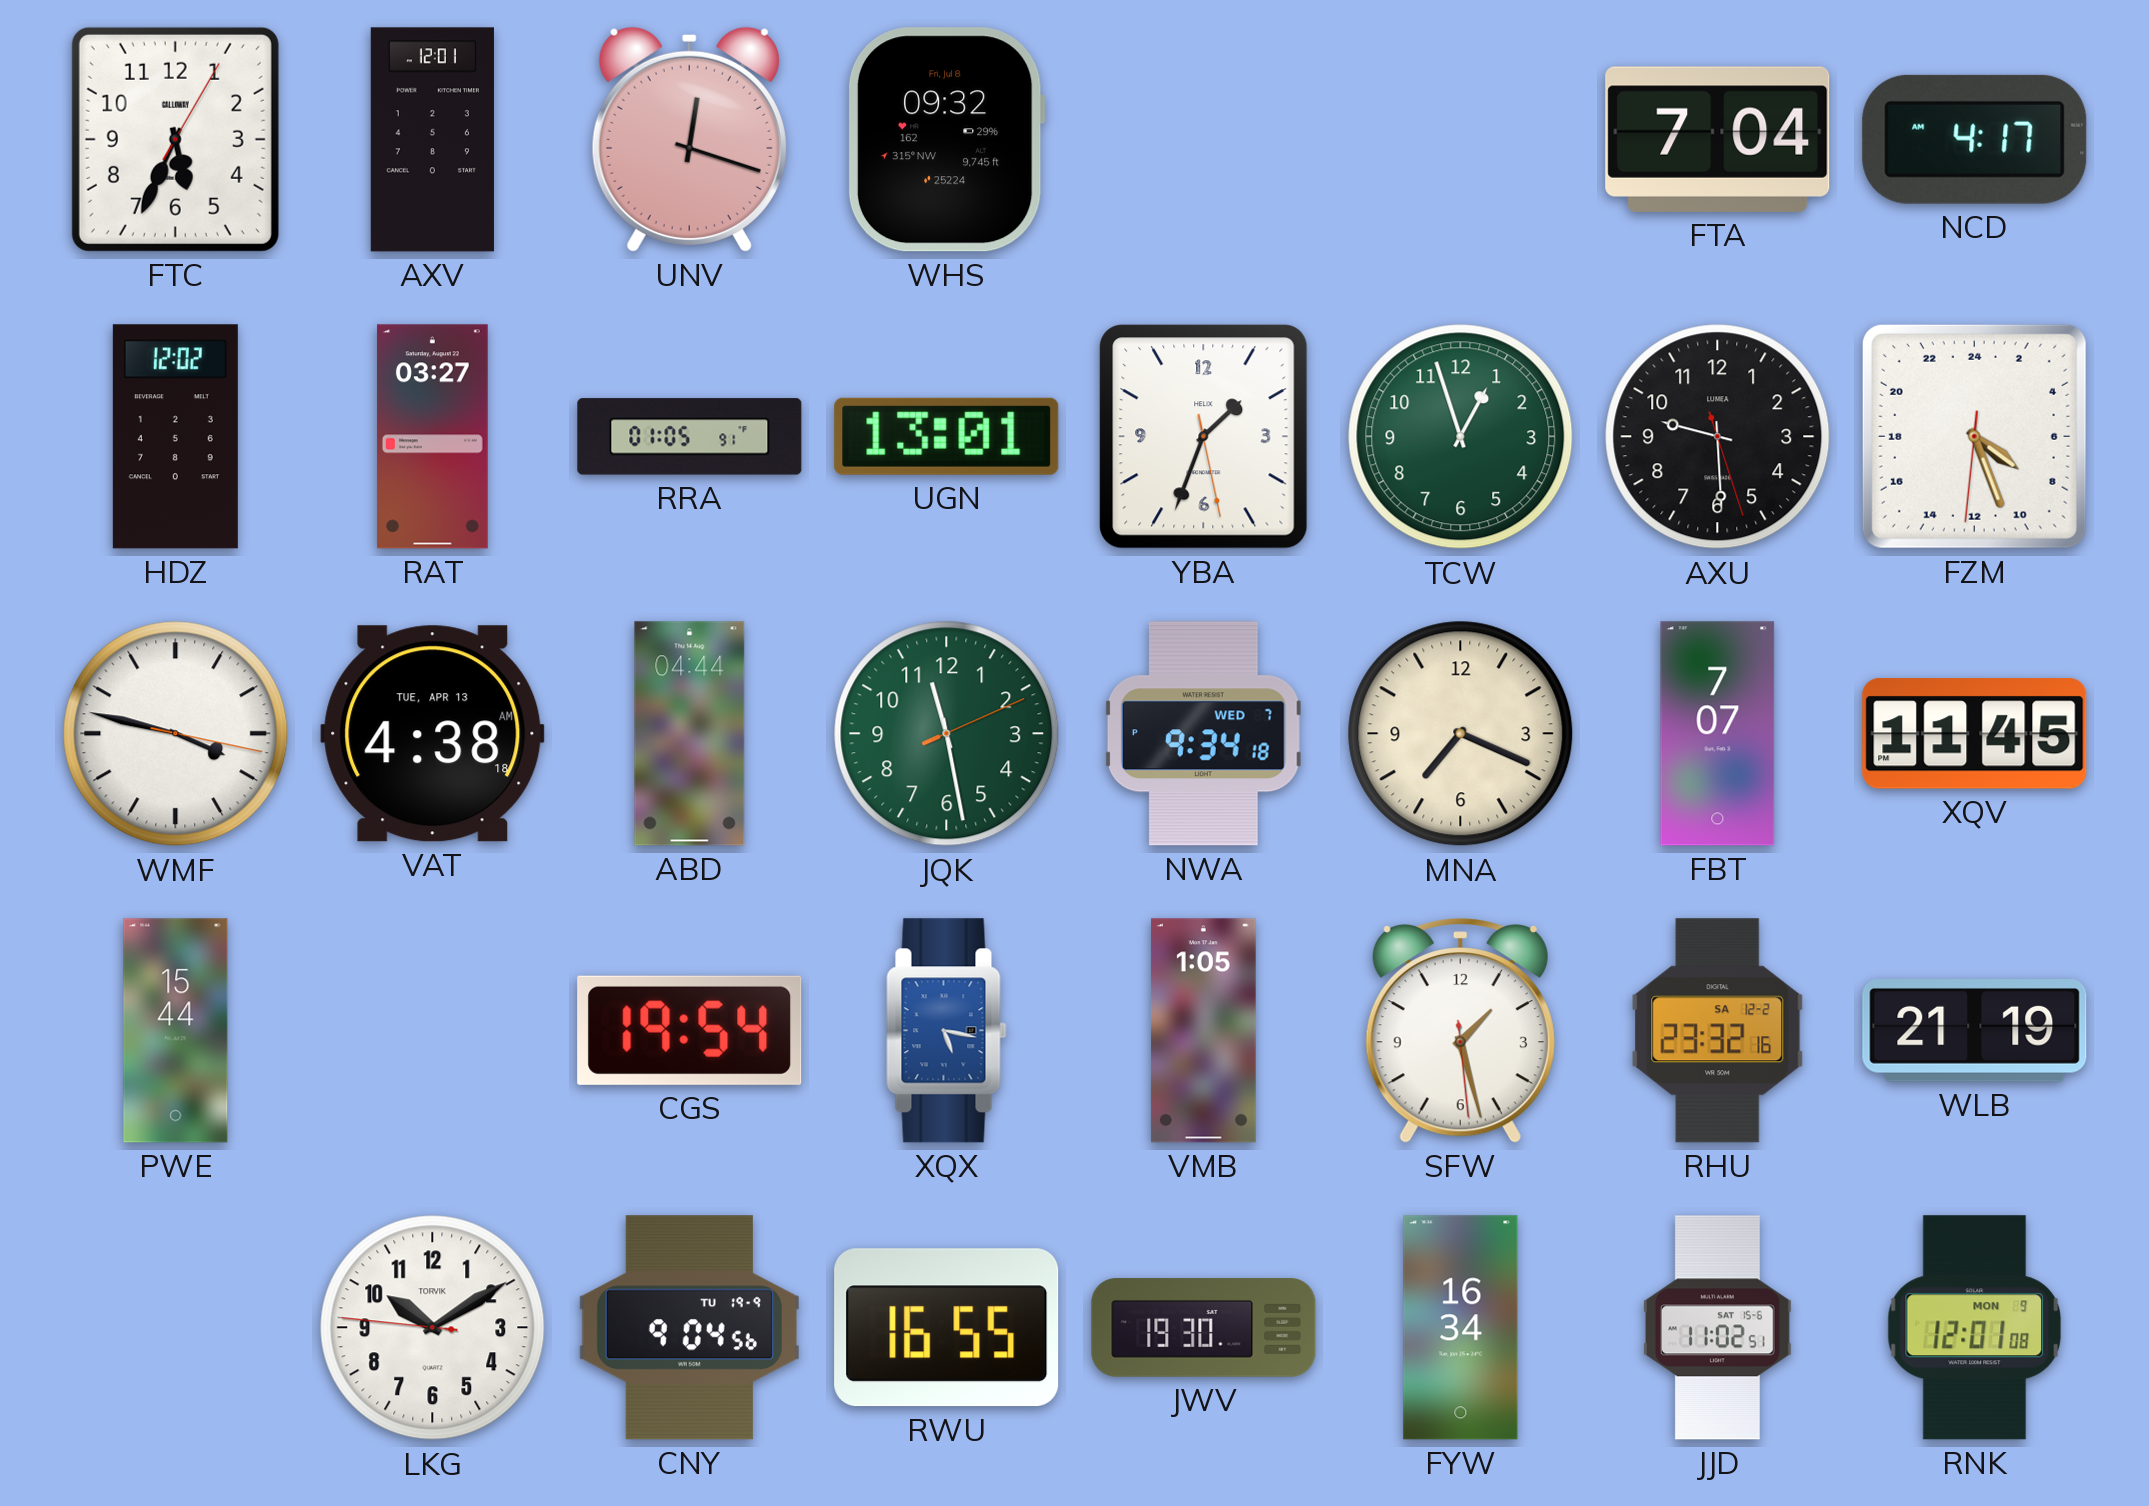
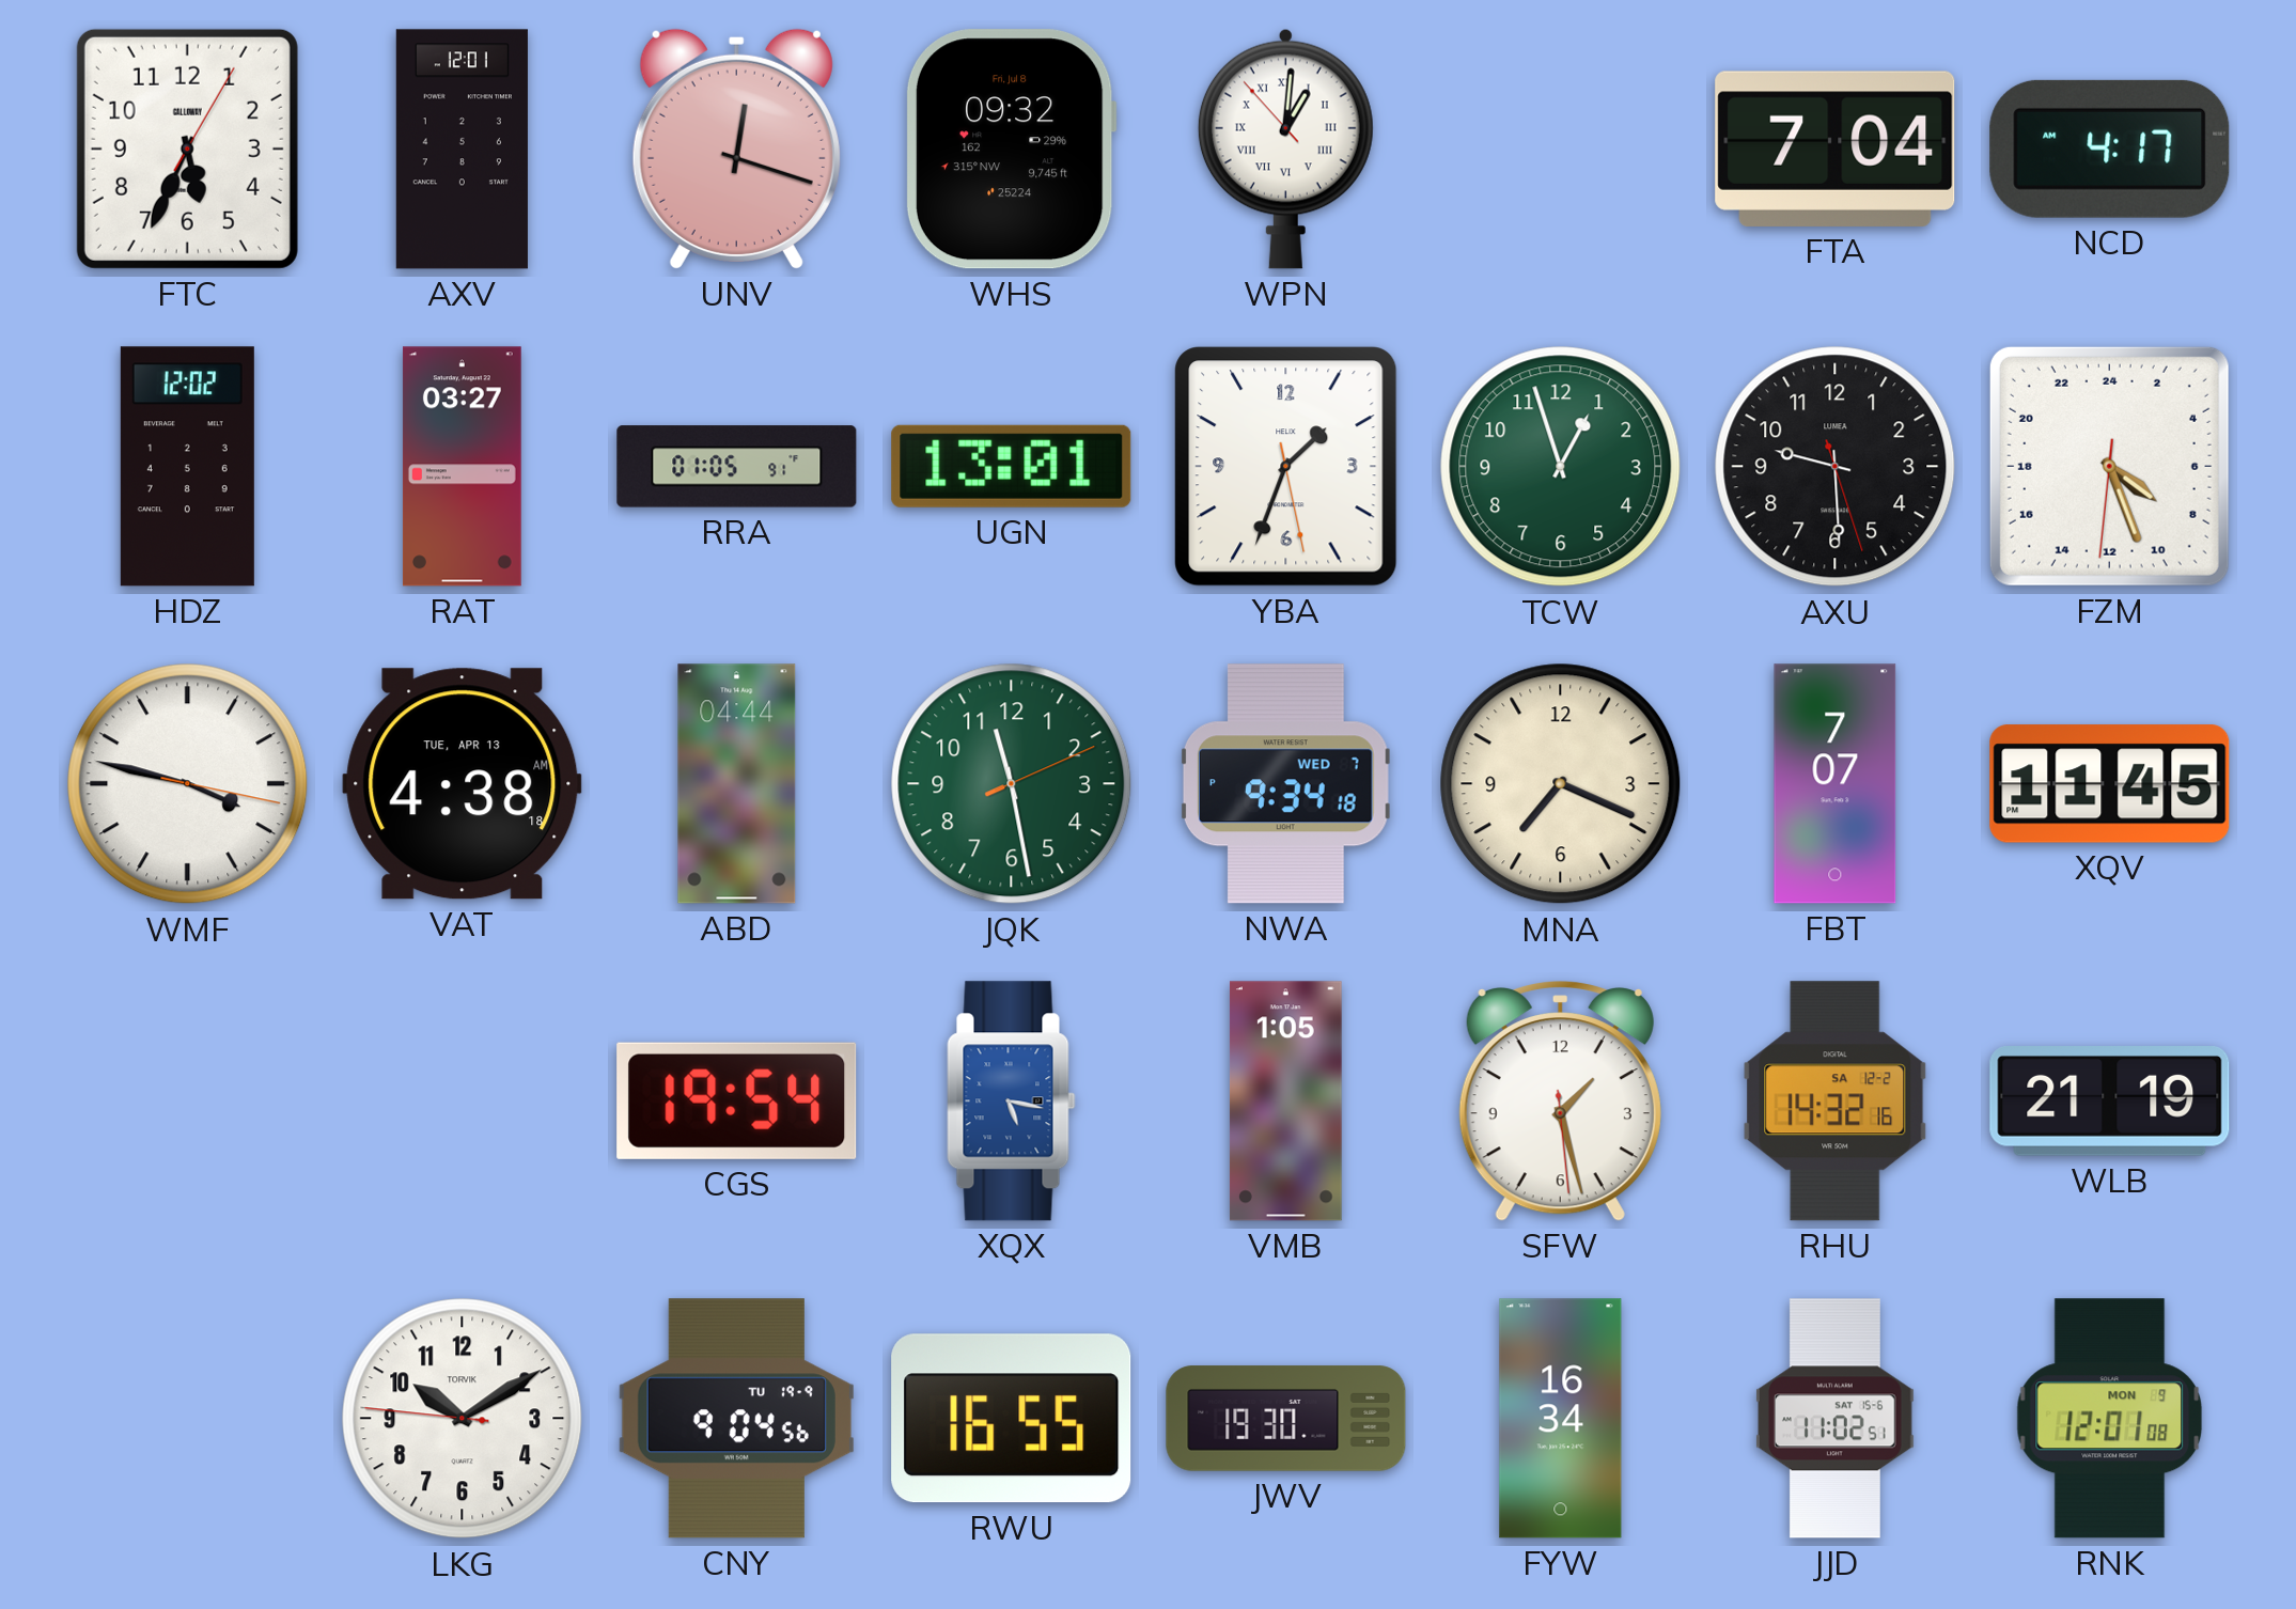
WPN: none -> 1:00 (1285, 149)
PWE: 15:44 -> none (176, 1031)
RHU: 23:32 -> 14:32 (1836, 1102)
